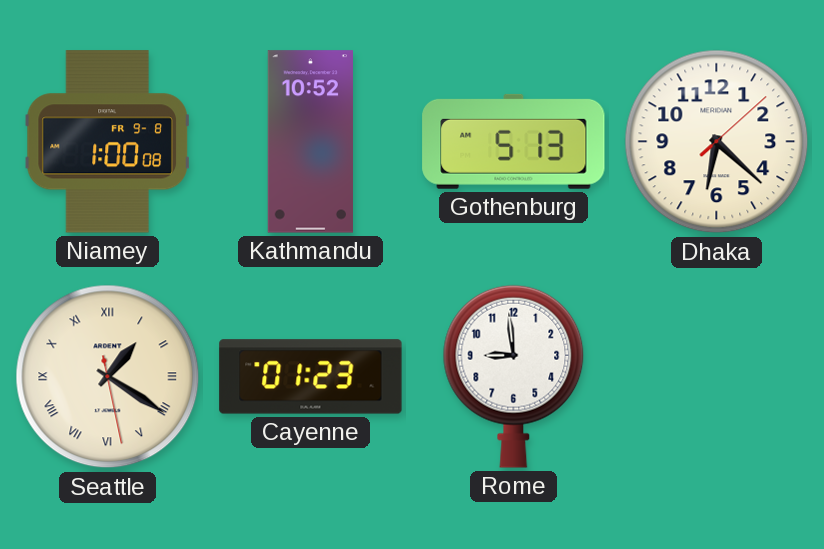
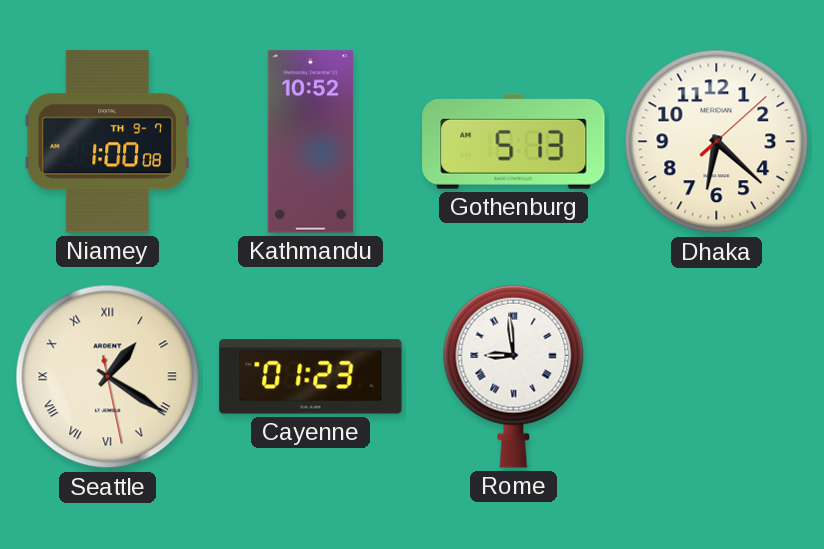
Niamey date: FR 9-8 -> TH 9-7 (107, 142)
Rome numerals: Arabic -> Roman (514, 376)
